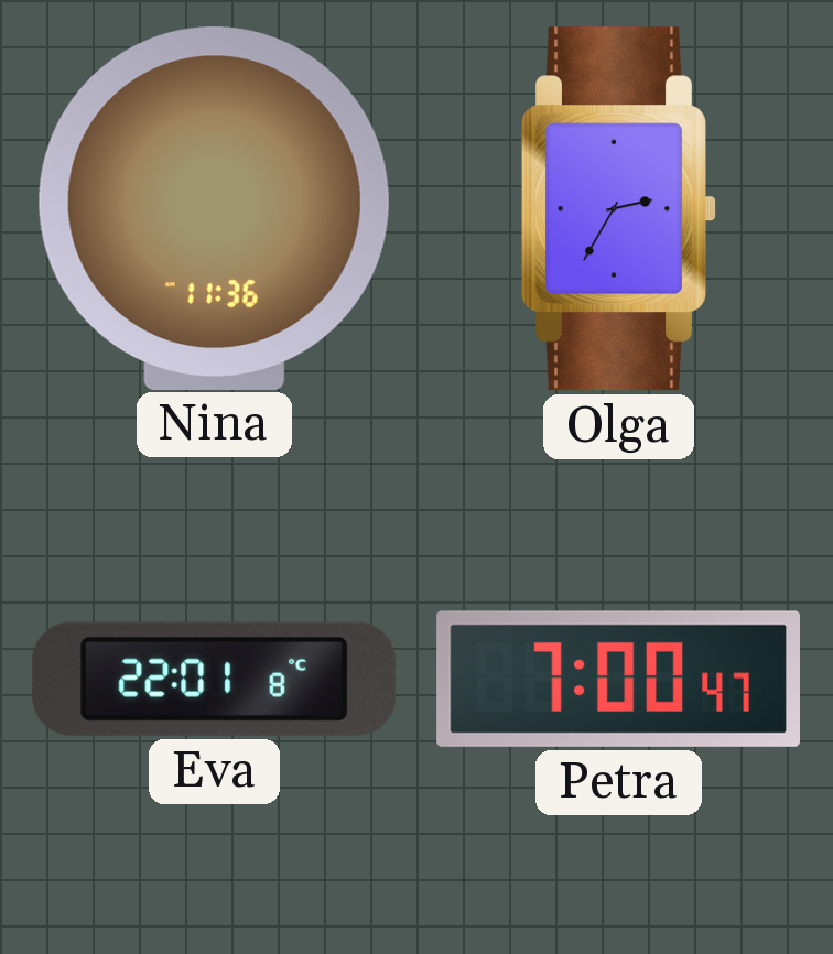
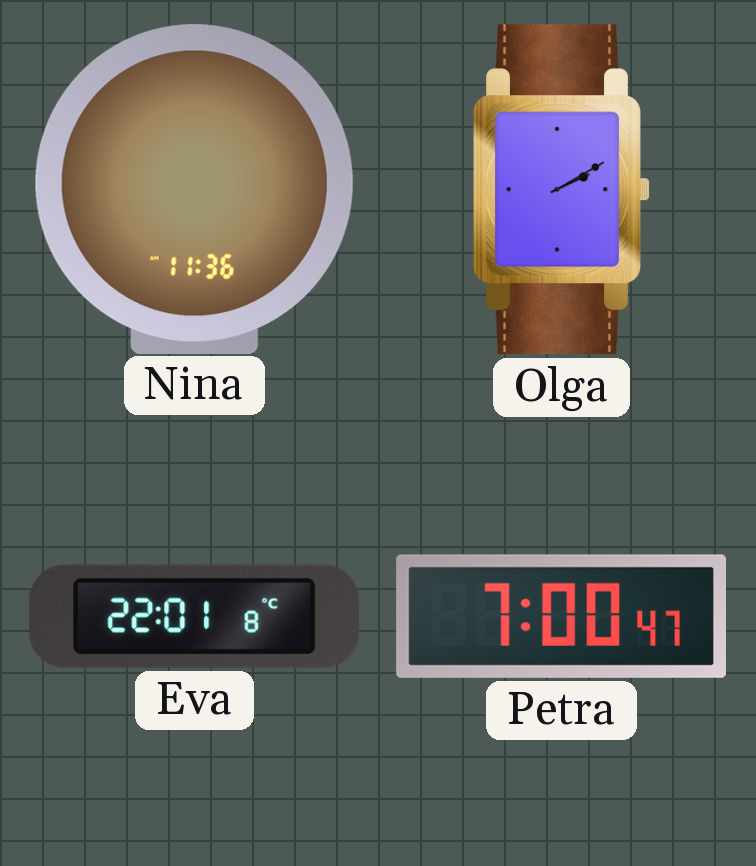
Olga: 2:35 -> 2:10 (562, 190)
